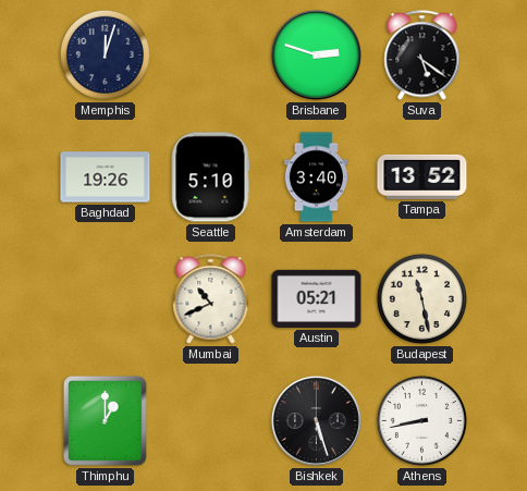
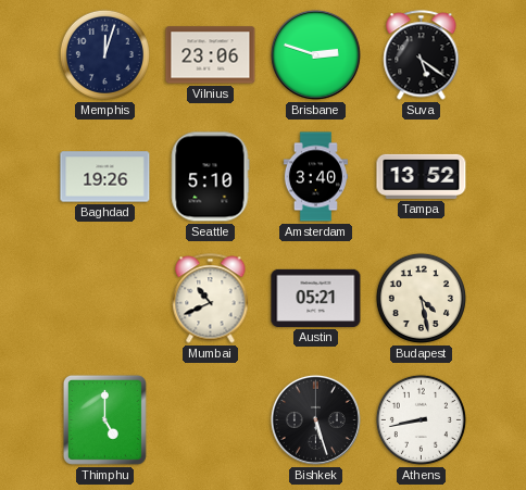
Vilnius: none -> 23:06 (211, 55)
Budapest: 11:28 -> 4:28 (421, 298)
Thimphu: 1:00 -> 5:00 (104, 419)
